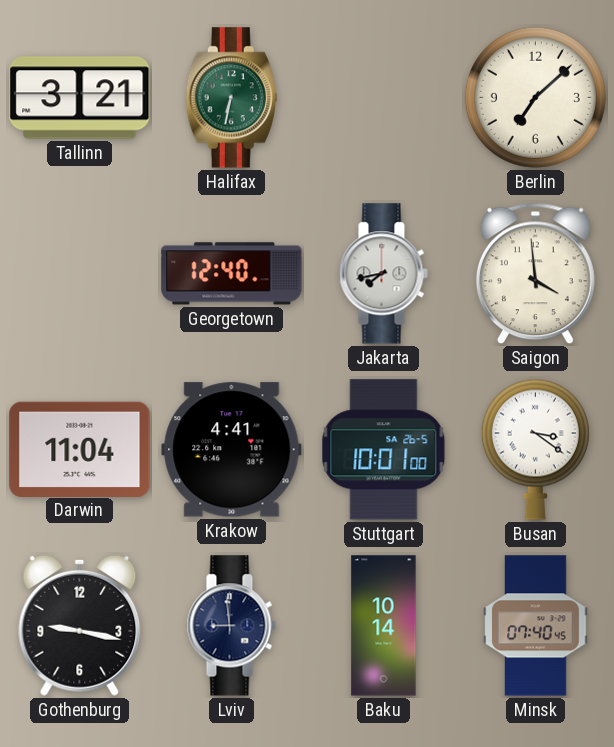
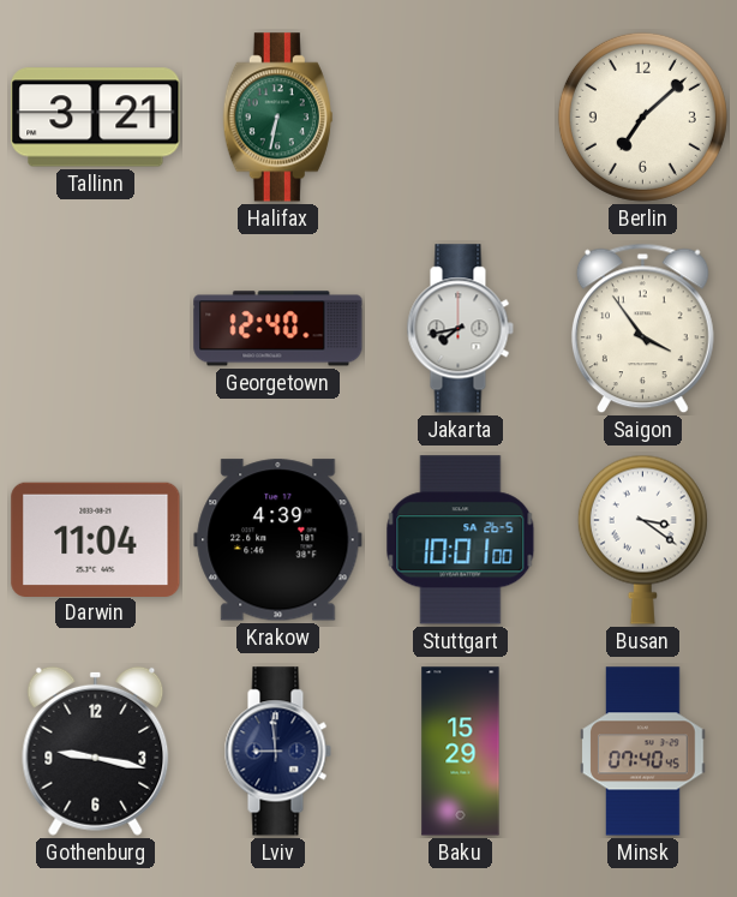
Saigon: 3:59 -> 3:54 (642, 329)
Krakow: 4:41 -> 4:39 (278, 540)
Baku: 10:14 -> 15:29 (461, 752)
